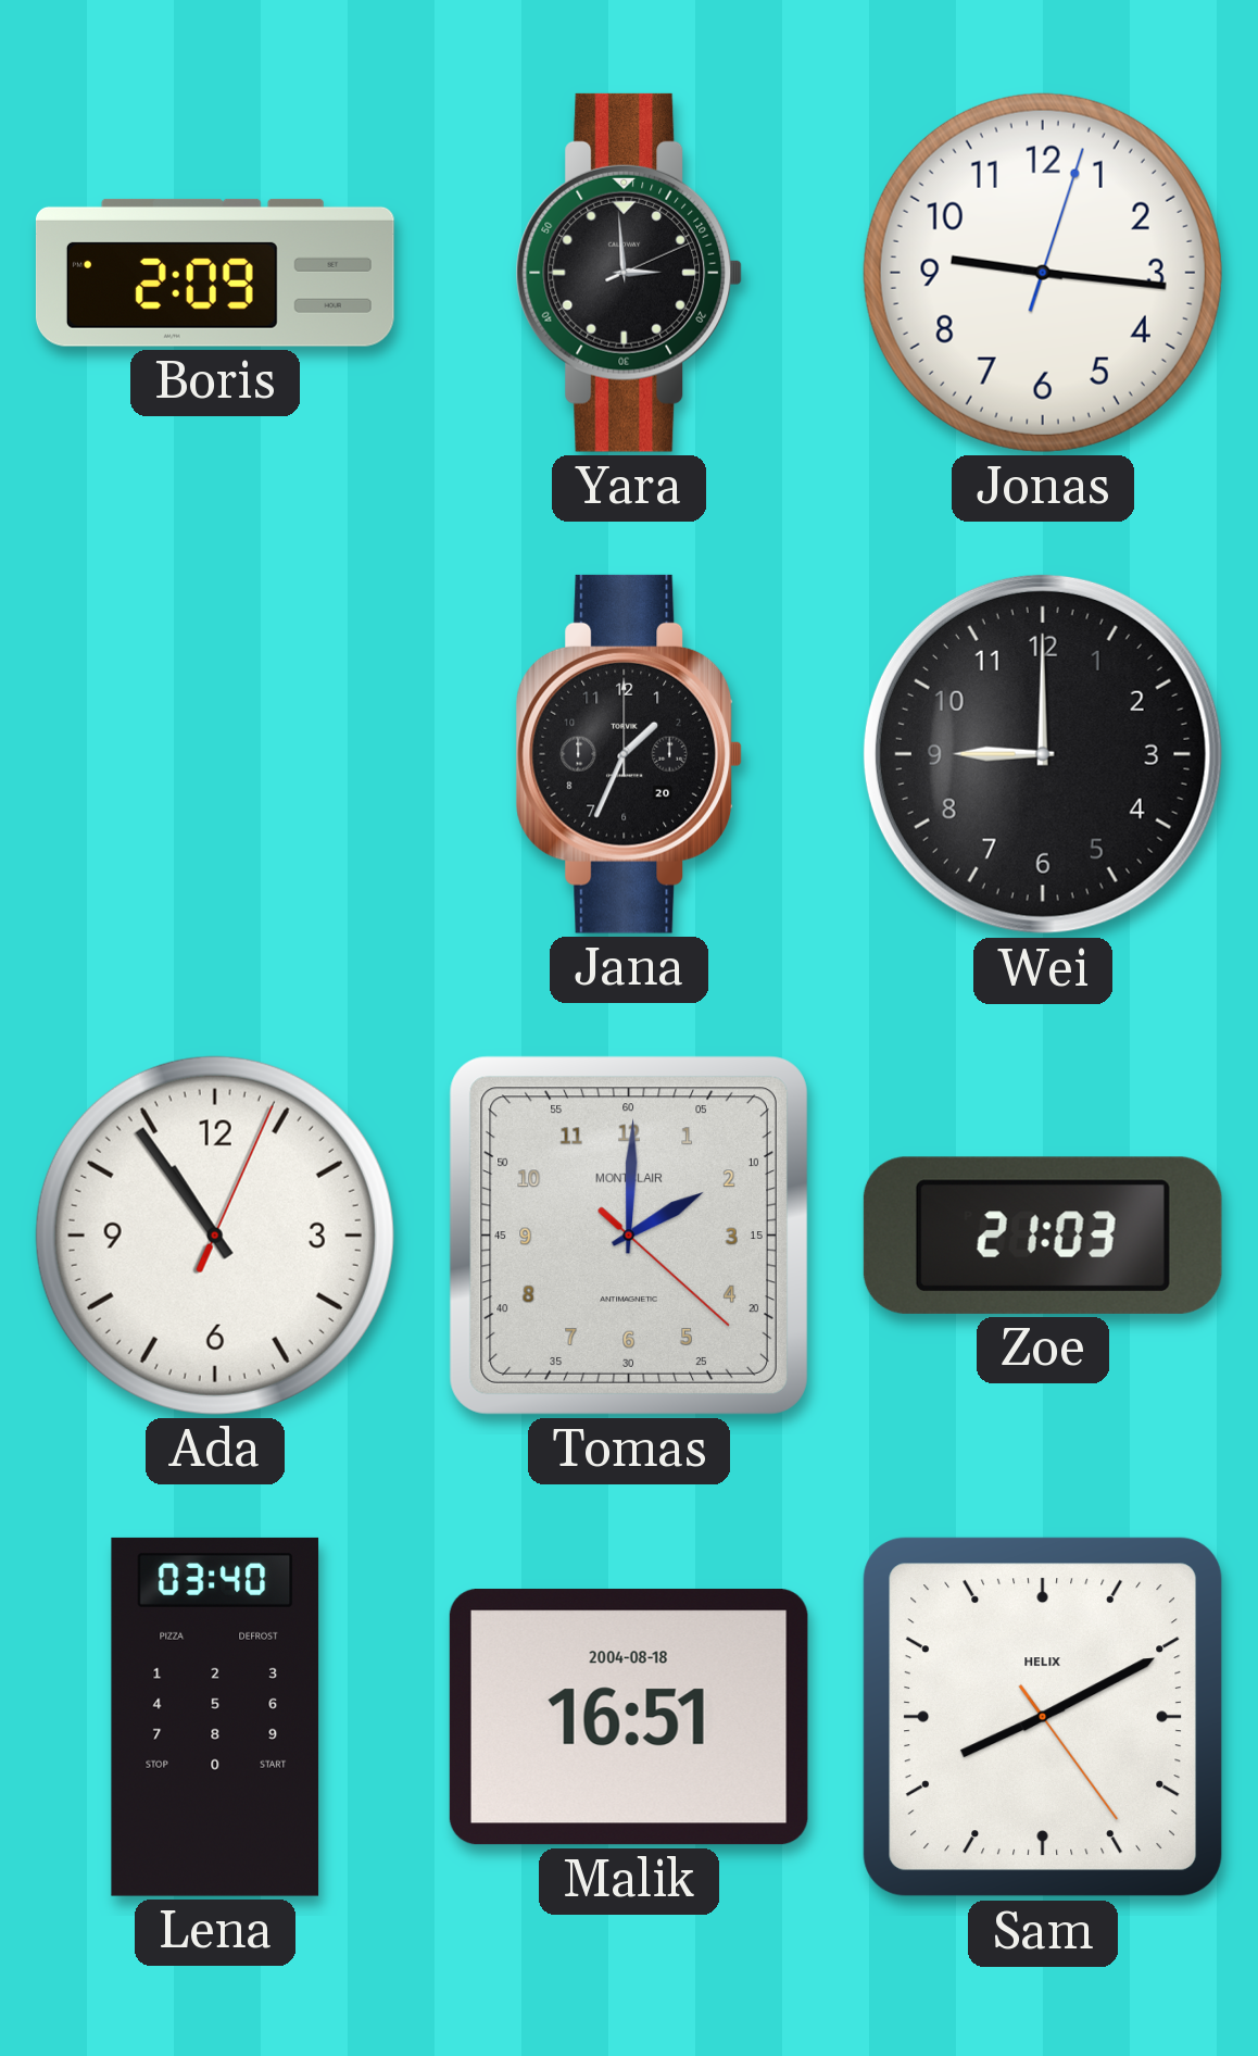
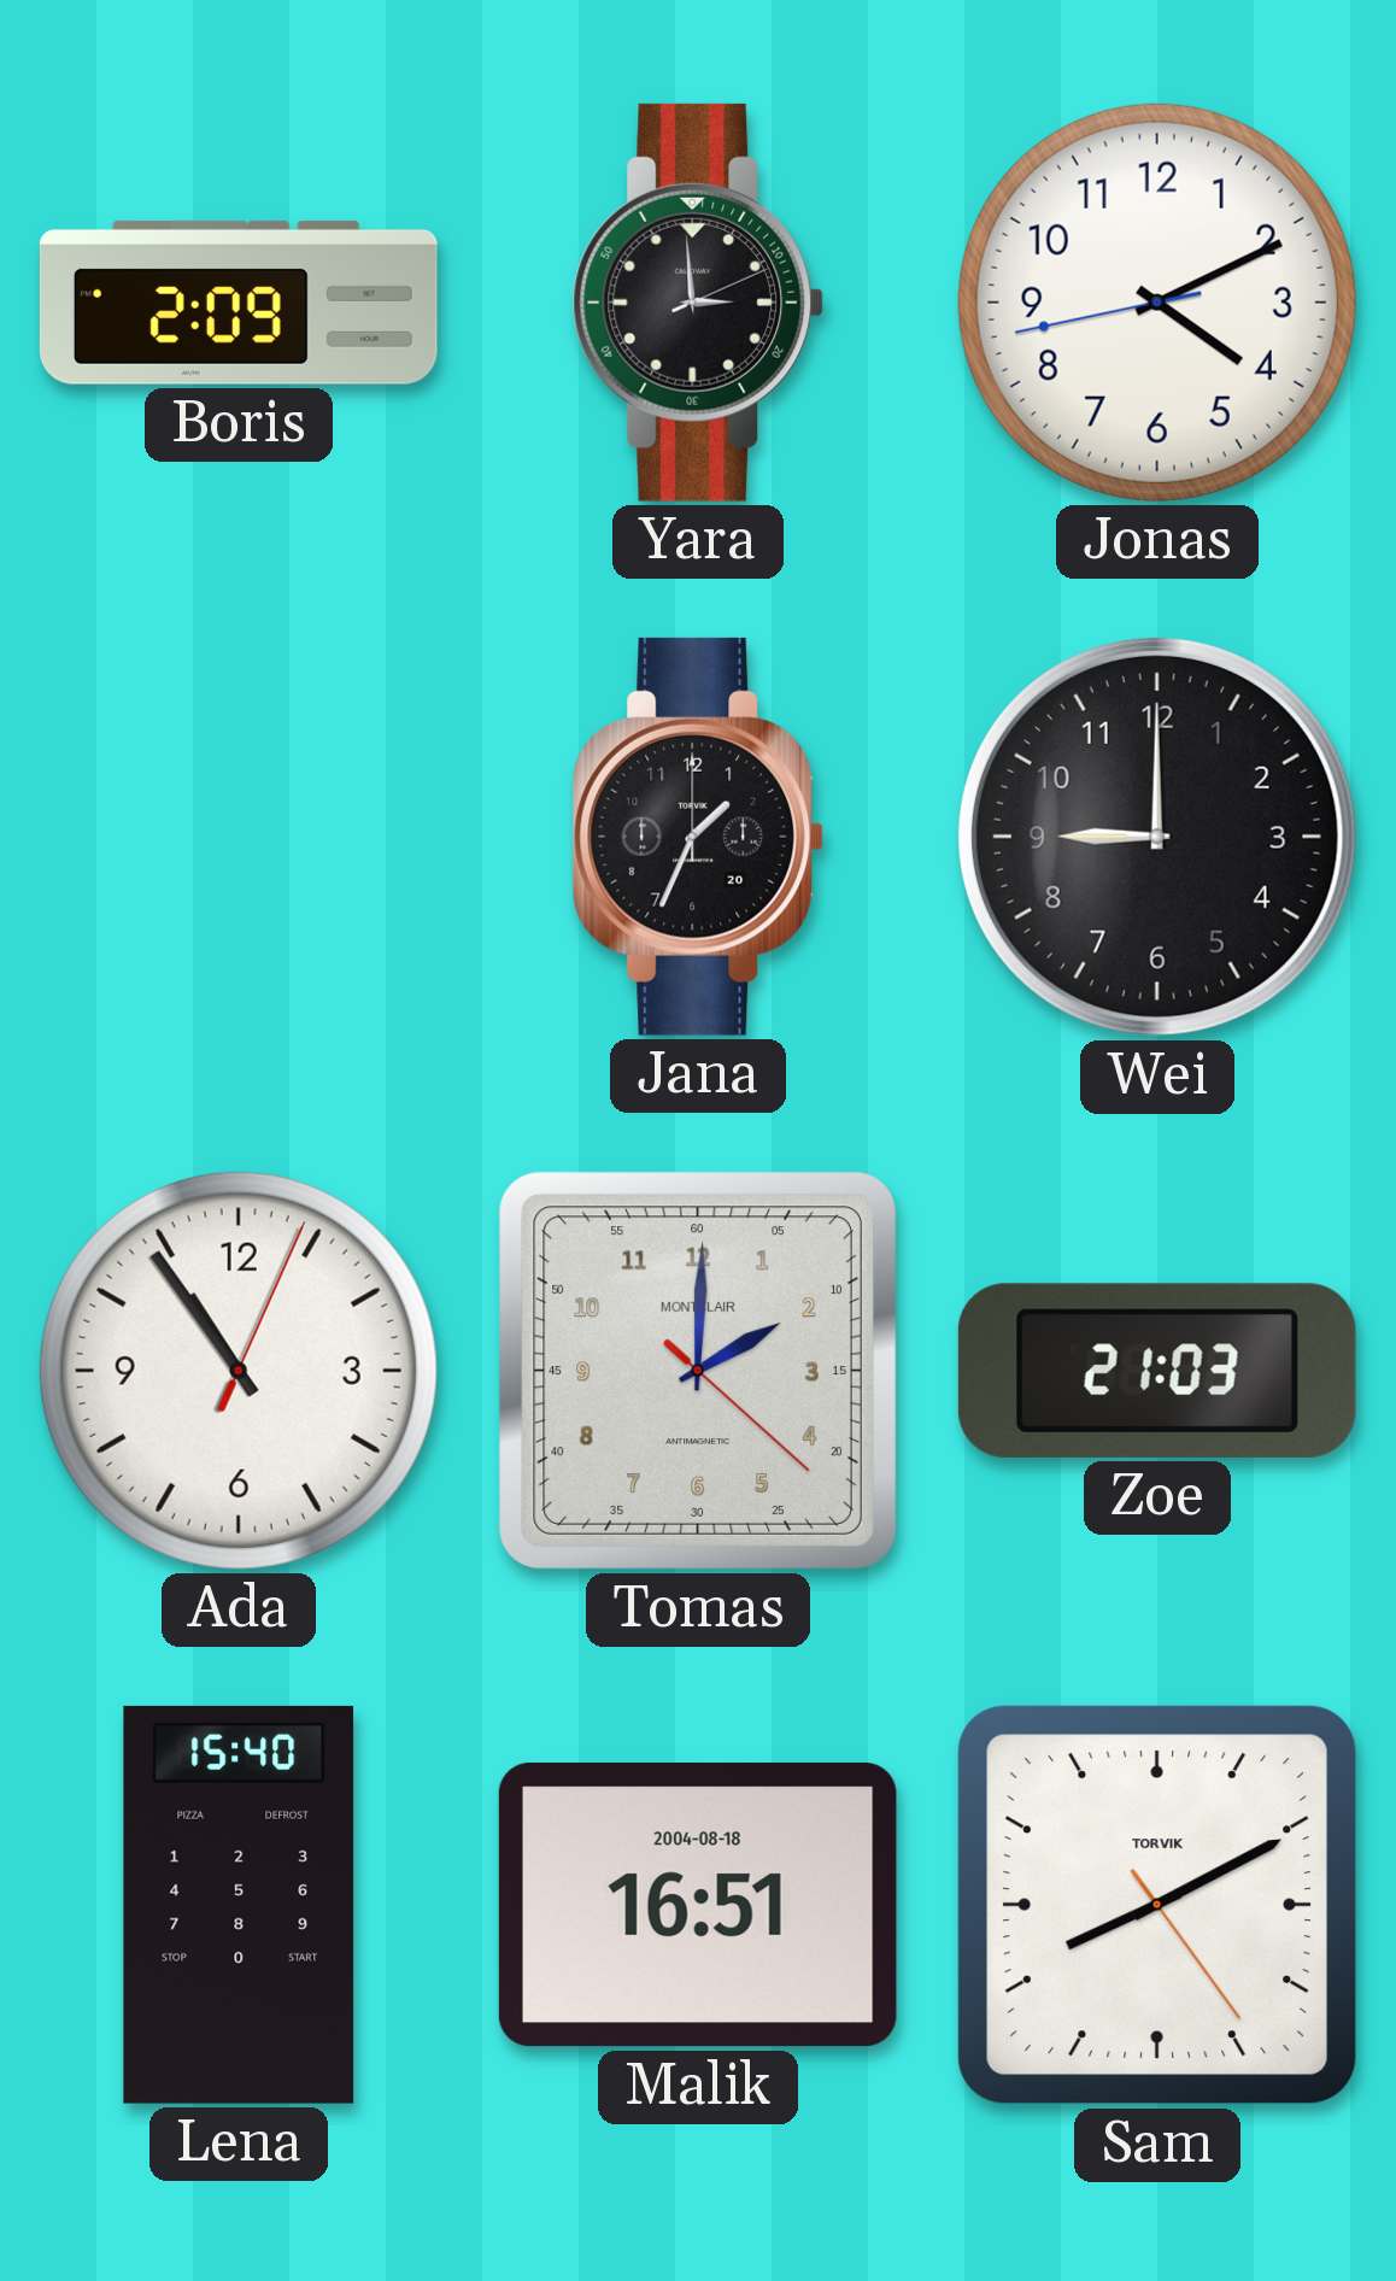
Jonas: 9:16 -> 4:10 (1157, 303)
Lena: 03:40 -> 15:40 (239, 1905)
Sam brand: HELIX -> TORVIK (1157, 1905)
